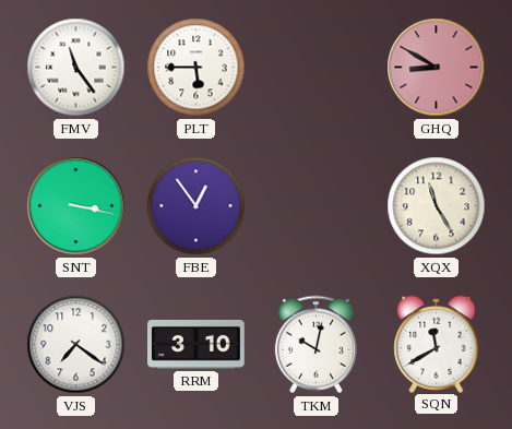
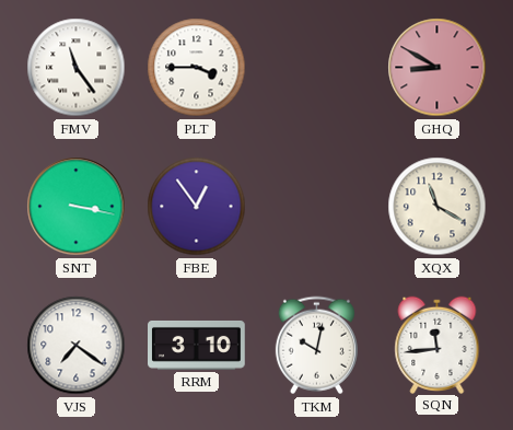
PLT: 5:45 -> 3:45 (197, 68)
XQX: 11:25 -> 11:20 (438, 207)
SQN: 11:40 -> 11:44 (438, 345)
